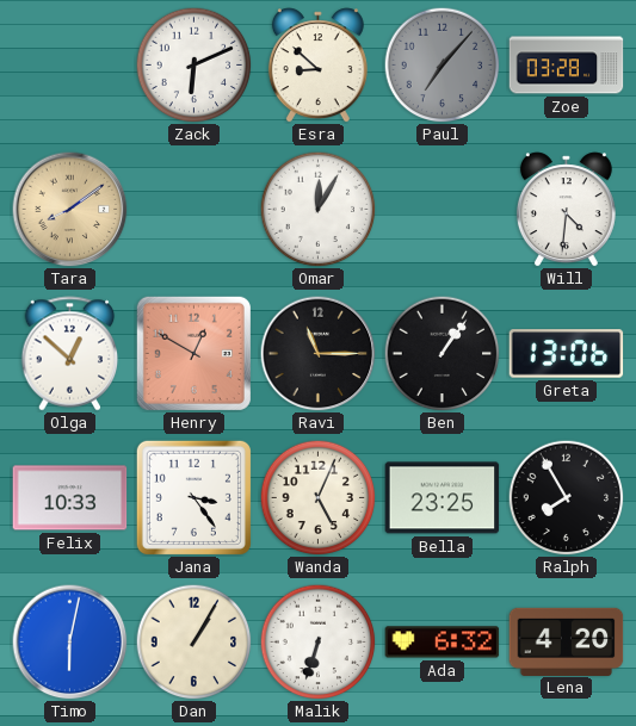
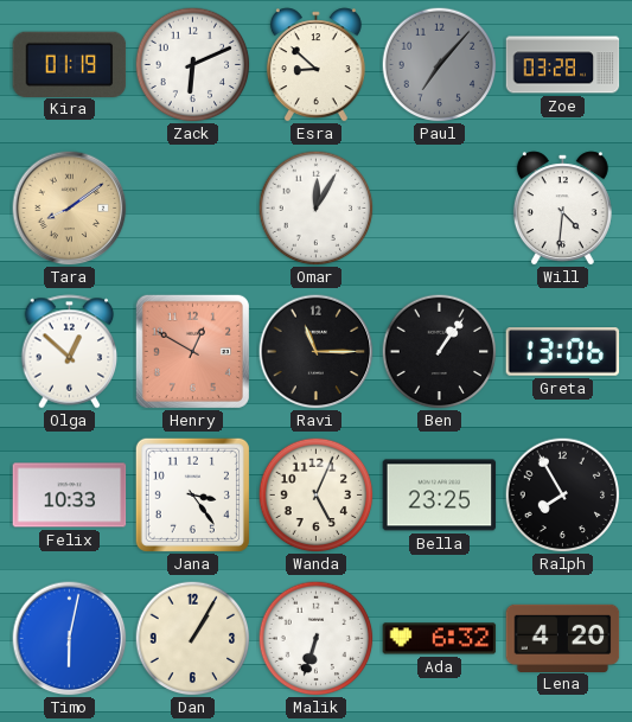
Kira: none -> 01:19 (70, 64)
